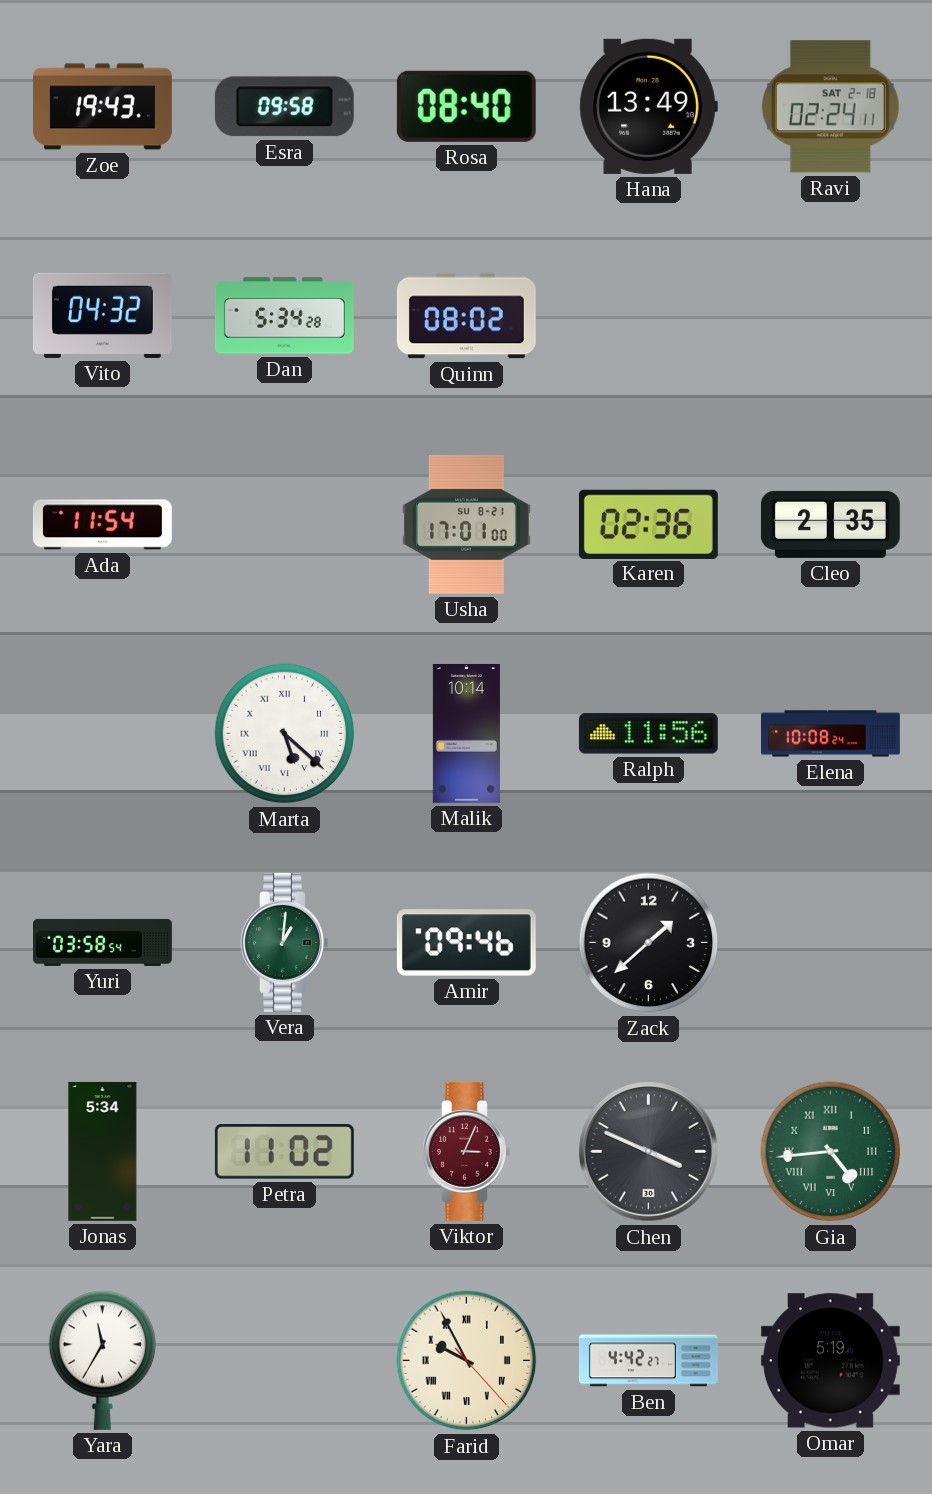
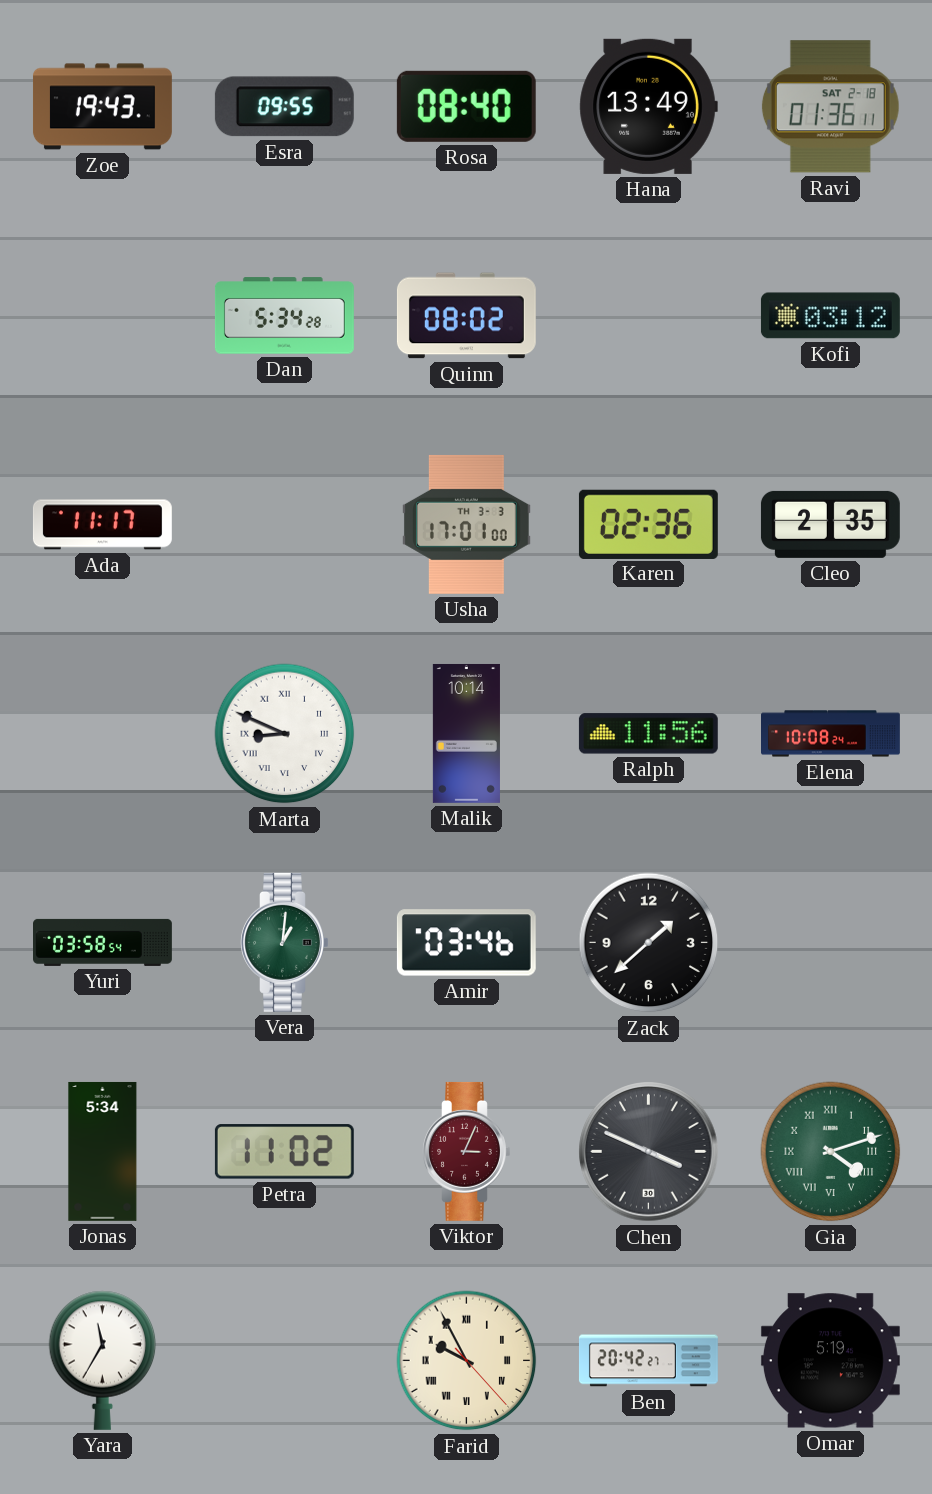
Esra: 09:58 -> 09:55 (284, 107)
Ravi: 02:24 -> 01:36 (830, 107)
Vito: 04:32 -> none (102, 315)
Kofi: none -> 03:12 (830, 316)
Ada: 11:54 -> 11:17 (102, 525)
Usha date: SU 8-21 -> TH 3-3 (467, 524)
Marta: 5:22 -> 8:49 (285, 734)
Amir: 09:46 -> 03:46 (466, 943)
Gia: 4:44 -> 4:12 (831, 1152)
Ben: 4:42 -> 20:42 (648, 1361)
